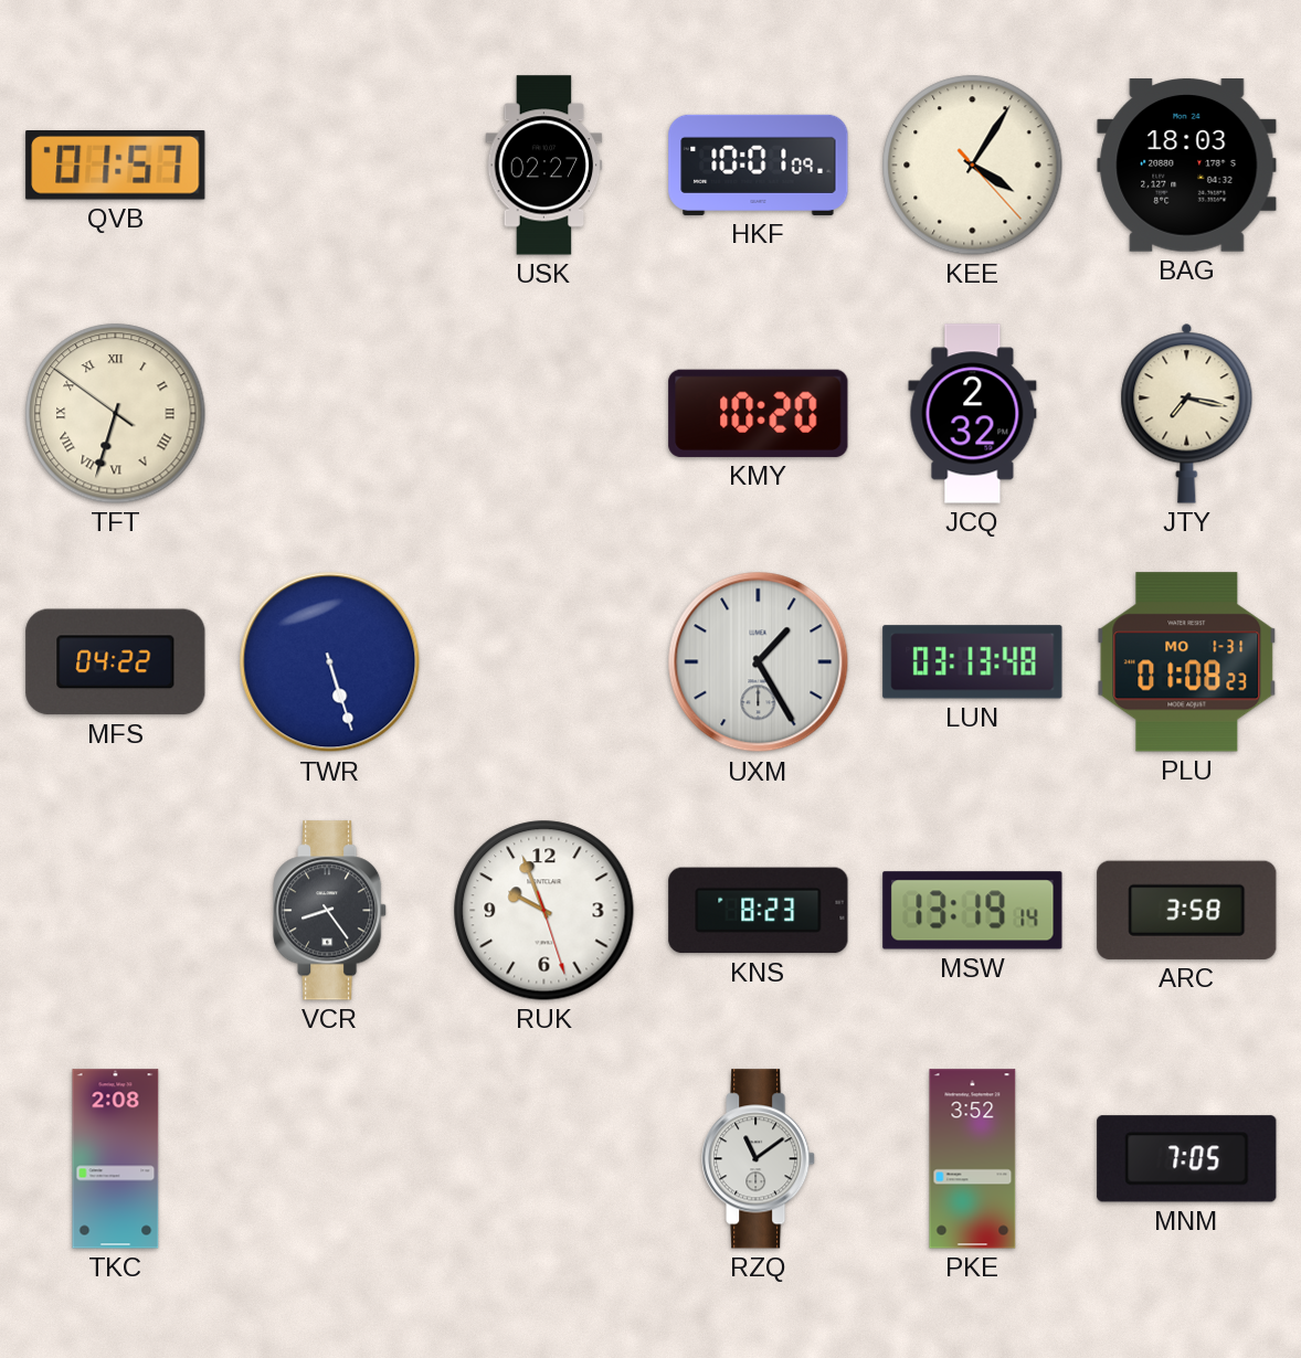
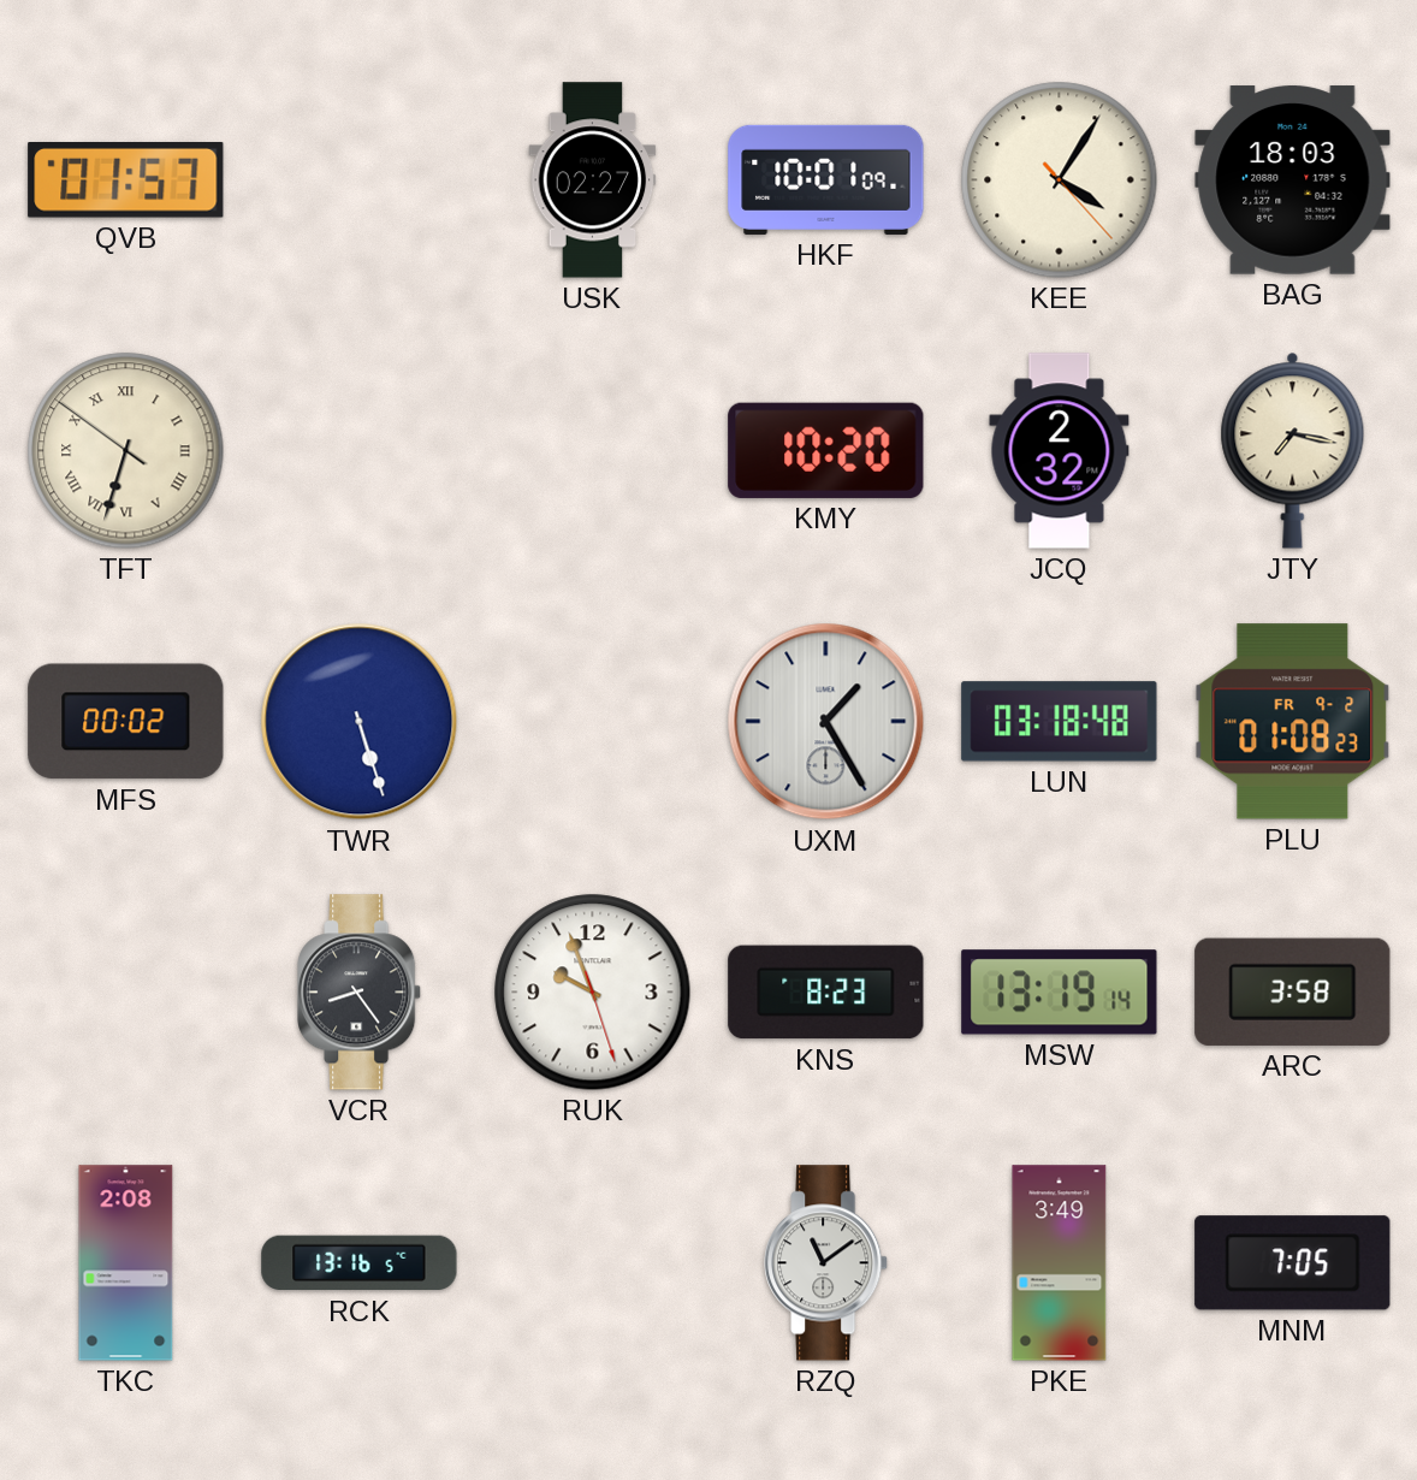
MFS: 04:22 -> 00:02 (126, 722)
LUN: 03:13 -> 03:18 (1060, 722)
PLU date: MO 1-31 -> FR 9-2 (1293, 722)
RCK: none -> 13:16 (360, 1263)
PKE: 3:52 -> 3:49 (1060, 1263)
